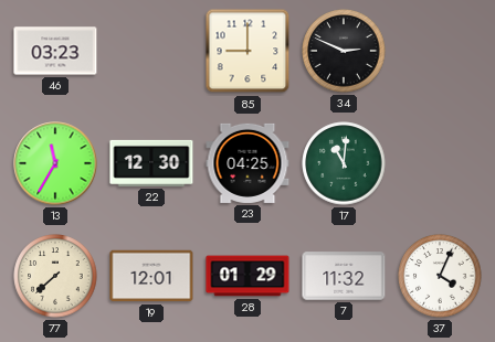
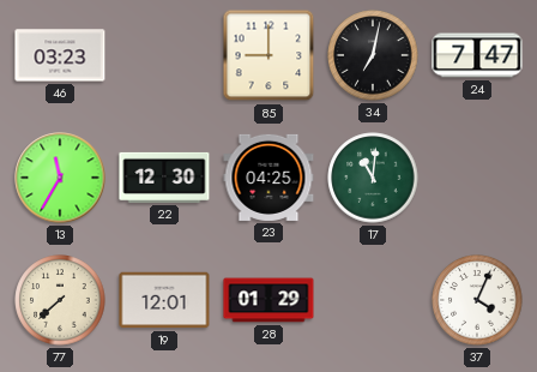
34: 2:49 -> 7:02 (373, 55)
24: none -> 7:47 (477, 55)
7: 11:32 -> none (344, 276)
